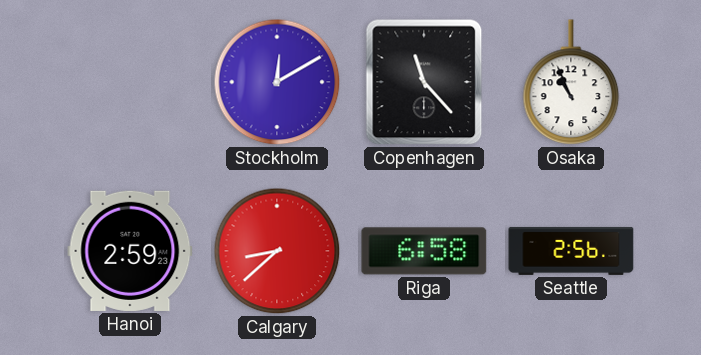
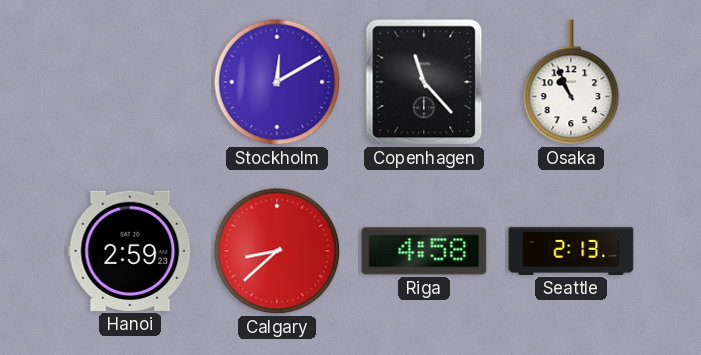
Riga: 6:58 -> 4:58 (424, 251)
Seattle: 2:56 -> 2:13 (571, 251)
